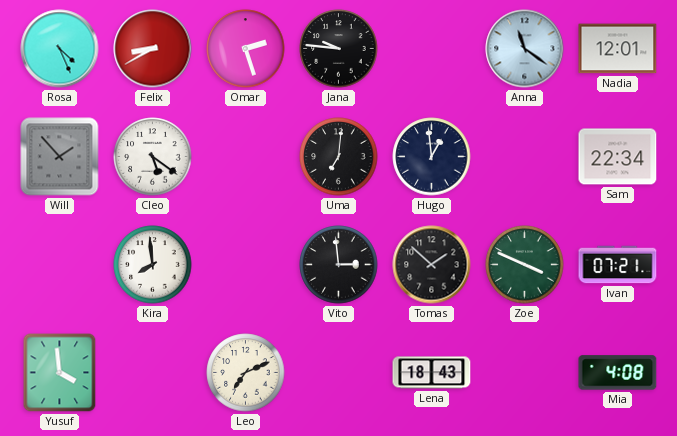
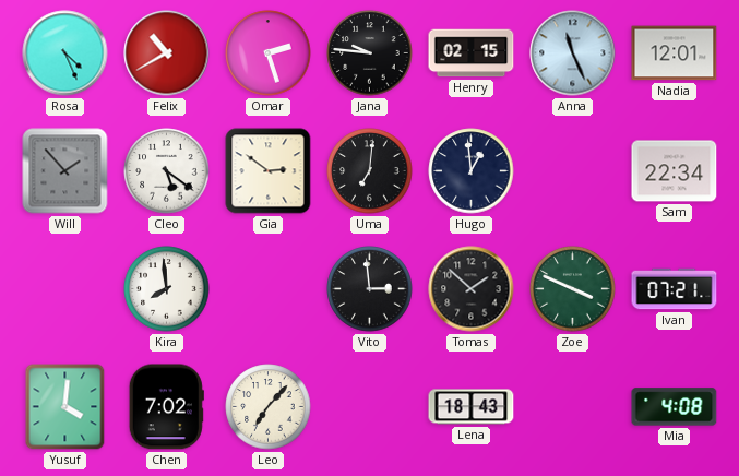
Felix: 8:40 -> 10:40 (167, 53)
Henry: none -> 02:15 (472, 53)
Anna: 11:21 -> 11:26 (573, 53)
Gia: none -> 2:51 (269, 171)
Yusuf: 3:59 -> 4:01 (65, 407)
Chen: none -> 7:02 (166, 407)
Leo: 7:11 -> 7:07 (269, 407)
